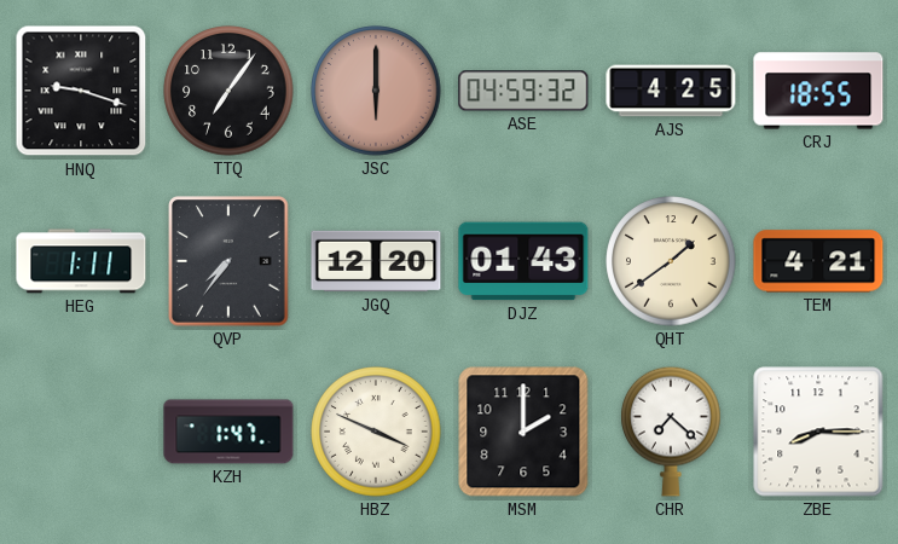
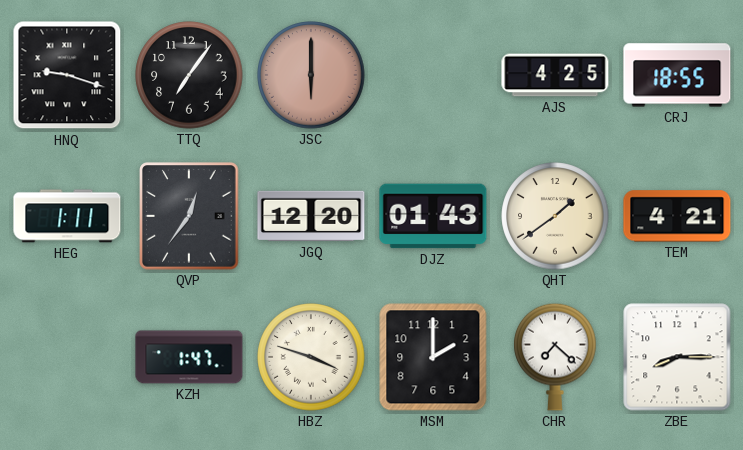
ASE: 04:59 -> none (523, 91)
QVP: 7:36 -> 12:36 (189, 216)
HBZ: 3:49 -> 3:48 (311, 357)
